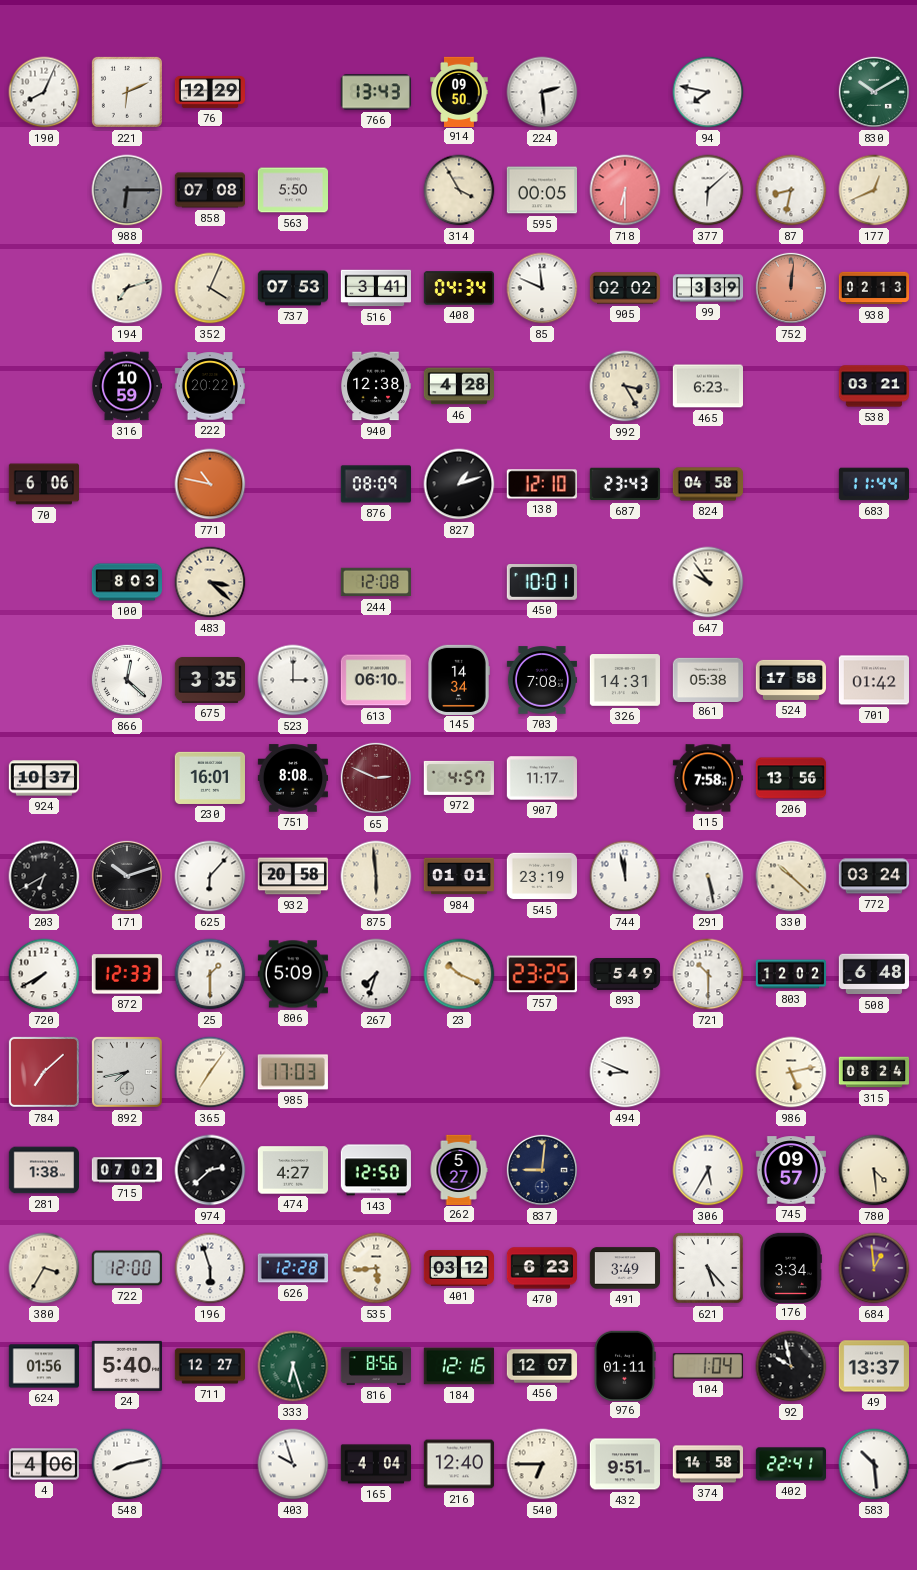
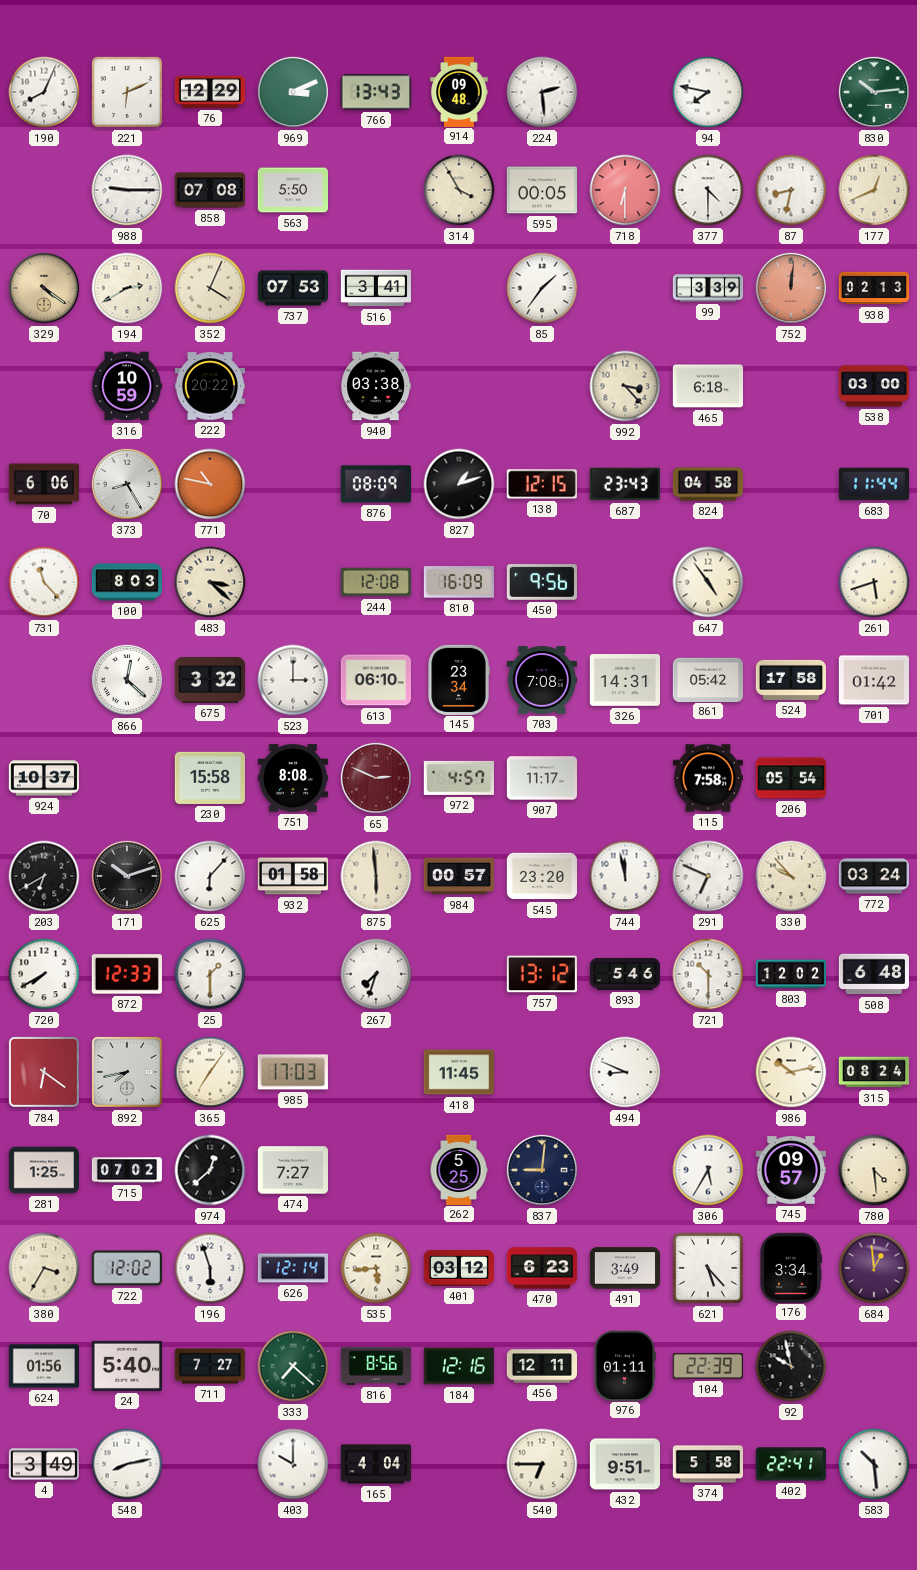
969: none -> 3:11 (293, 92)
914: 09:50 -> 09:48 (459, 91)
830: 10:10 -> 10:14 (874, 92)
988: 6:15 -> 9:15 (127, 190)
988 dial: grey -> white (127, 190)
377: 6:08 -> 4:30 (708, 190)
329: none -> 4:21 (44, 288)
194: 7:12 -> 2:40 (127, 288)
408: 04:34 -> none (458, 288)
85: 11:49 -> 1:36 (542, 288)
905: 02:02 -> none (624, 288)
940: 12:38 -> 03:38 (375, 386)
46: 4:28 -> none (458, 386)
992: 3:25 -> 3:23 (625, 386)
465: 6:23 -> 6:18 (707, 386)
538: 03:21 -> 03:00 (873, 386)
373: none -> 8:25 (127, 484)
138: 12:10 -> 12:15 (542, 484)
731: none -> 11:23 (44, 582)
810: none -> 16:09 (459, 582)
450: 10:01 -> 9:56 (541, 583)
647: 9:54 -> 4:54 (708, 582)
261: none -> 5:42 (874, 582)
675: 3:35 -> 3:32 (209, 680)
145: 14:34 -> 23:34 (459, 679)
861: 05:38 -> 05:42 (707, 679)
230: 16:01 -> 15:58 (209, 778)
206: 13:56 -> 05:54 (790, 778)
932: 20:58 -> 01:58 (292, 876)
984: 01:01 -> 00:57 (458, 876)
545: 23:19 -> 23:20 (541, 876)
291: 5:28 -> 6:49 (708, 876)
330: 10:22 -> 9:53 (791, 876)
806: 5:09 -> none (292, 974)
23: 10:19 -> none (459, 974)
757: 23:25 -> 13:12 (542, 974)
893: 5:49 -> 5:46 (624, 975)
784: 7:08 -> 6:21 (44, 1072)
418: none -> 11:45 (458, 1072)
986: 5:13 -> 10:13 (791, 1072)
281: 1:38 -> 1:25 (43, 1170)
974: 2:38 -> 12:38 (210, 1170)
474: 4:27 -> 7:27 (292, 1170)
143: 12:50 -> none (376, 1170)
262: 5:27 -> 5:25 (459, 1169)
722: 12:00 -> 12:02 (127, 1268)
626: 12:28 -> 12:14 (292, 1268)
711: 12:27 -> 7:27 (209, 1366)
333: 6:27 -> 7:22 (293, 1366)
456: 12:07 -> 12:11 (541, 1366)
104: 1:04 -> 22:39 (708, 1366)
49: 13:37 -> none (873, 1366)
4: 4:06 -> 3:49 (43, 1464)
403: 9:57 -> 10:00 (293, 1464)
216: 12:40 -> none (458, 1464)
374: 14:58 -> 5:58 (707, 1464)
